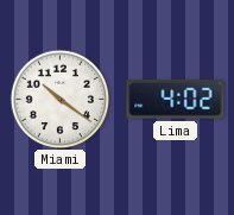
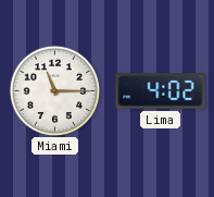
Miami: 10:21 -> 11:15 (54, 90)
